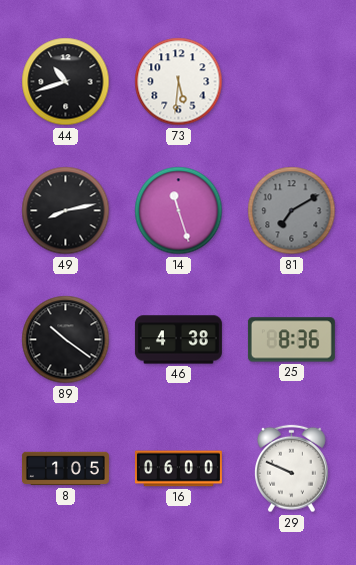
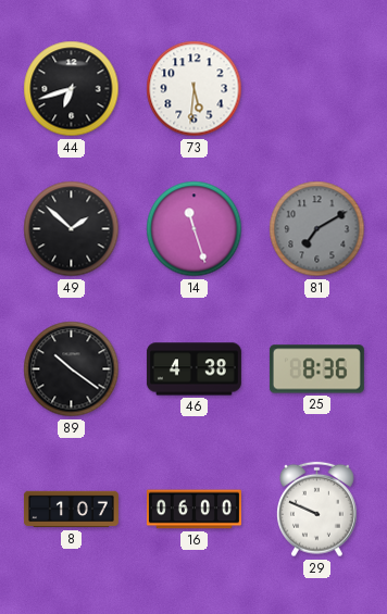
44: 10:42 -> 6:42 (72, 89)
49: 8:13 -> 1:52 (72, 229)
8: 1:05 -> 1:07 (71, 510)
